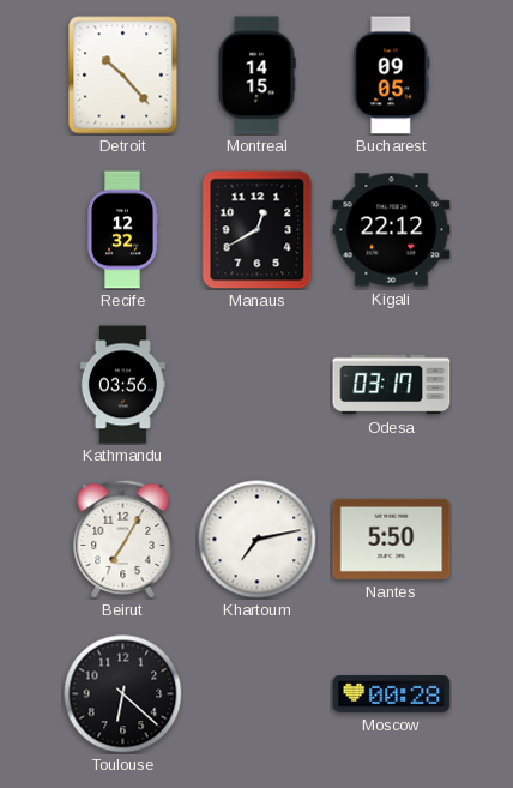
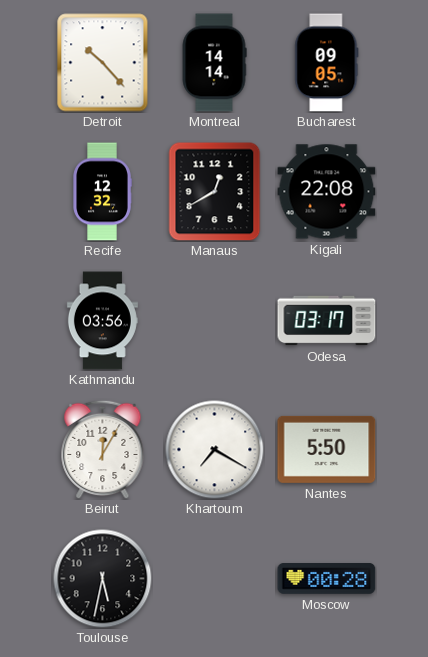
Montreal: 14:15 -> 14:14 (214, 63)
Kigali: 22:12 -> 22:08 (327, 192)
Beirut: 7:05 -> 12:05 (103, 449)
Khartoum: 7:13 -> 7:20 (215, 450)
Toulouse: 6:22 -> 5:32 (103, 579)
